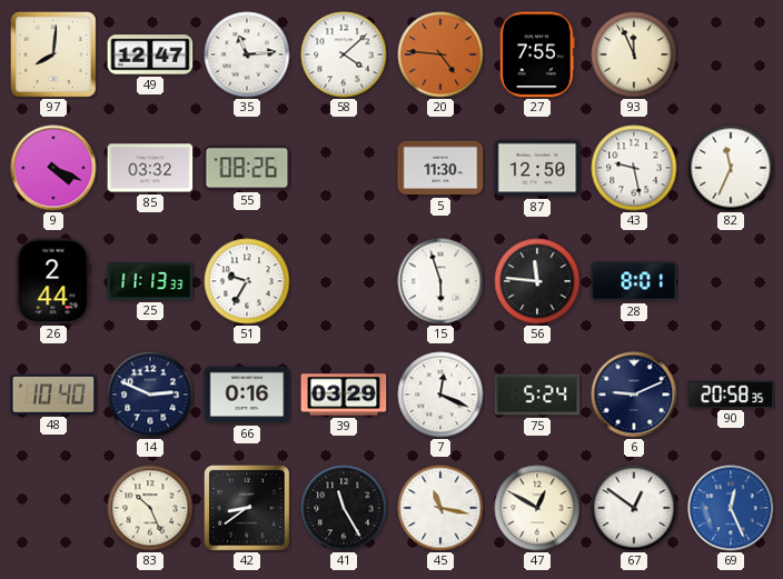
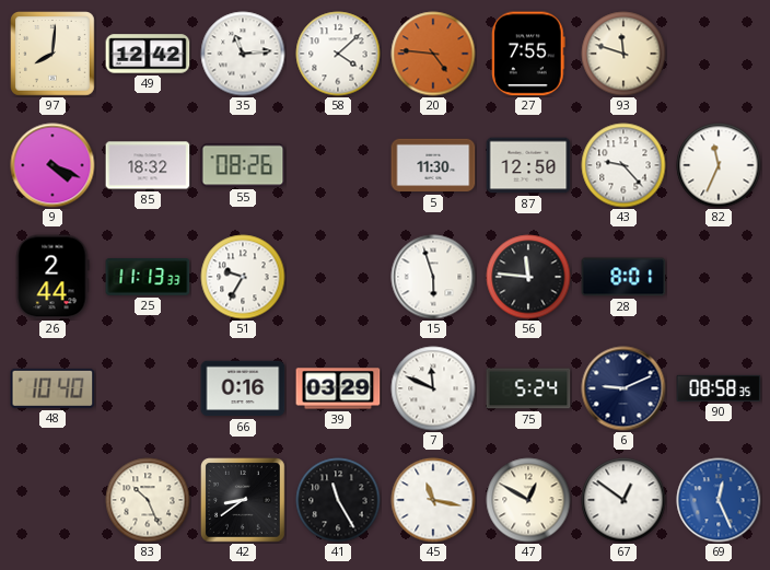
49: 12:47 -> 12:42 (148, 54)
93: 11:56 -> 11:48 (623, 54)
85: 03:32 -> 18:32 (148, 165)
43: 9:28 -> 9:23 (623, 165)
14: 2:49 -> none (150, 395)
7: 12:19 -> 11:49 (433, 388)
90: 20:58 -> 08:58 (719, 388)
